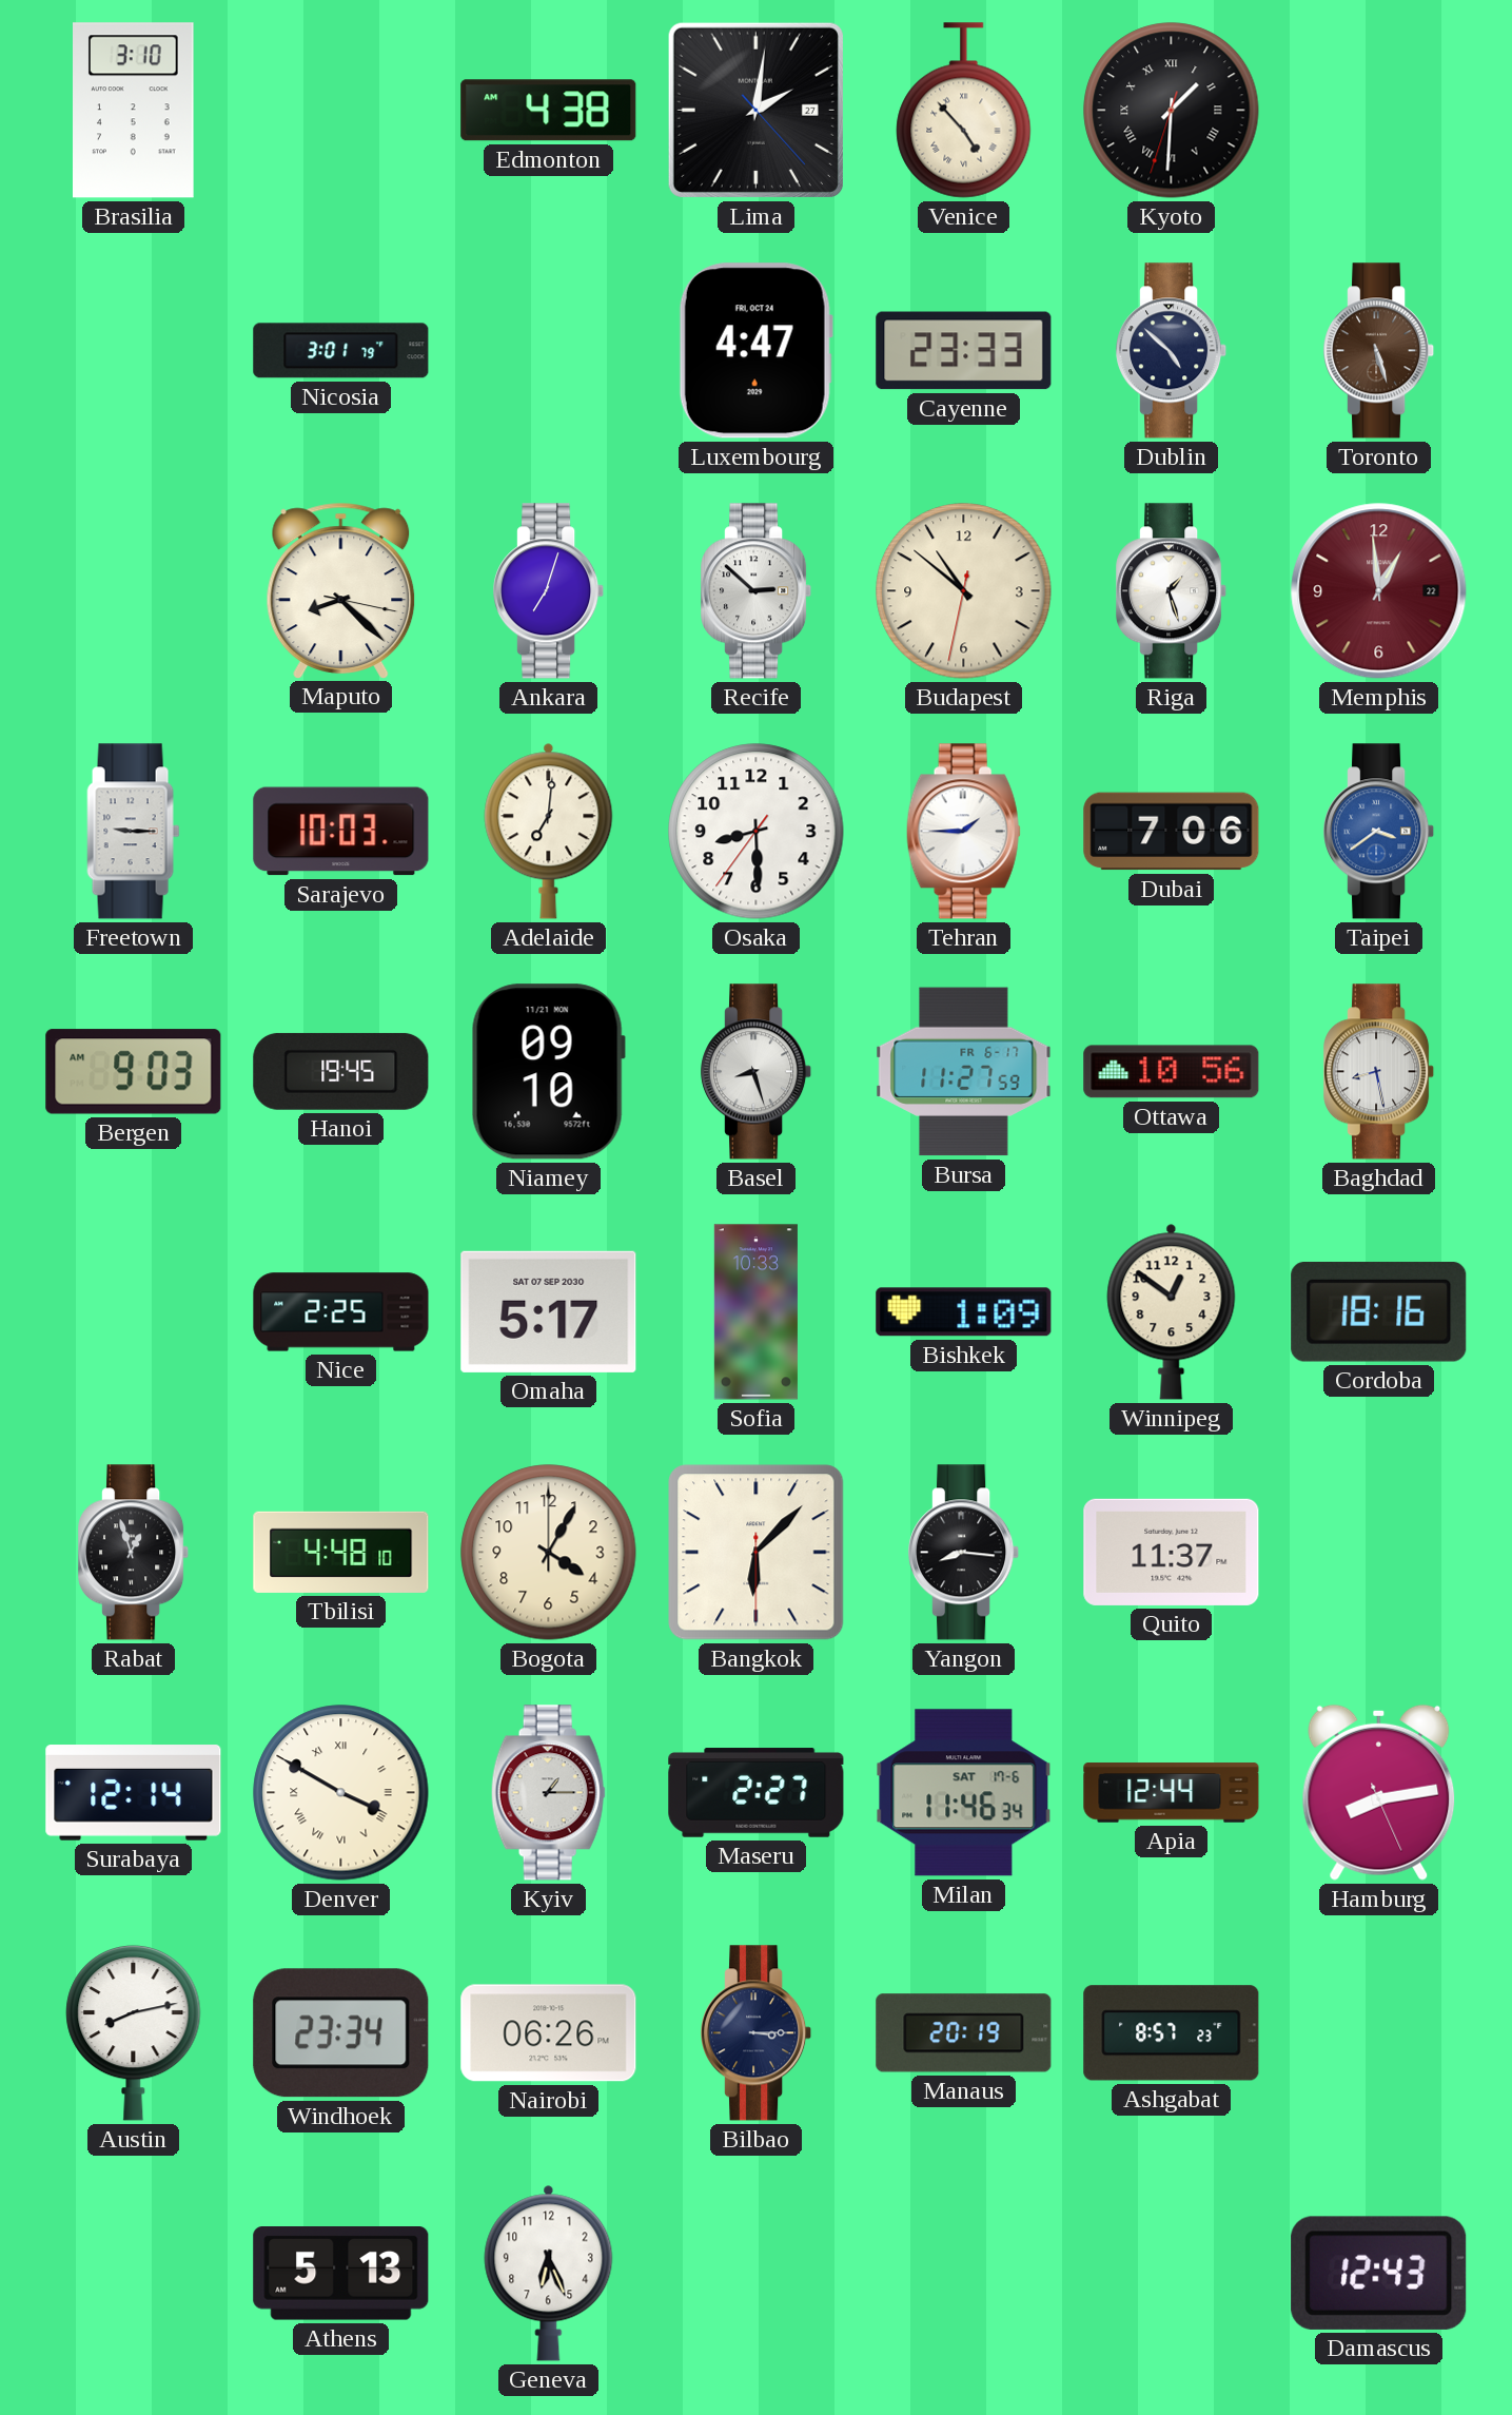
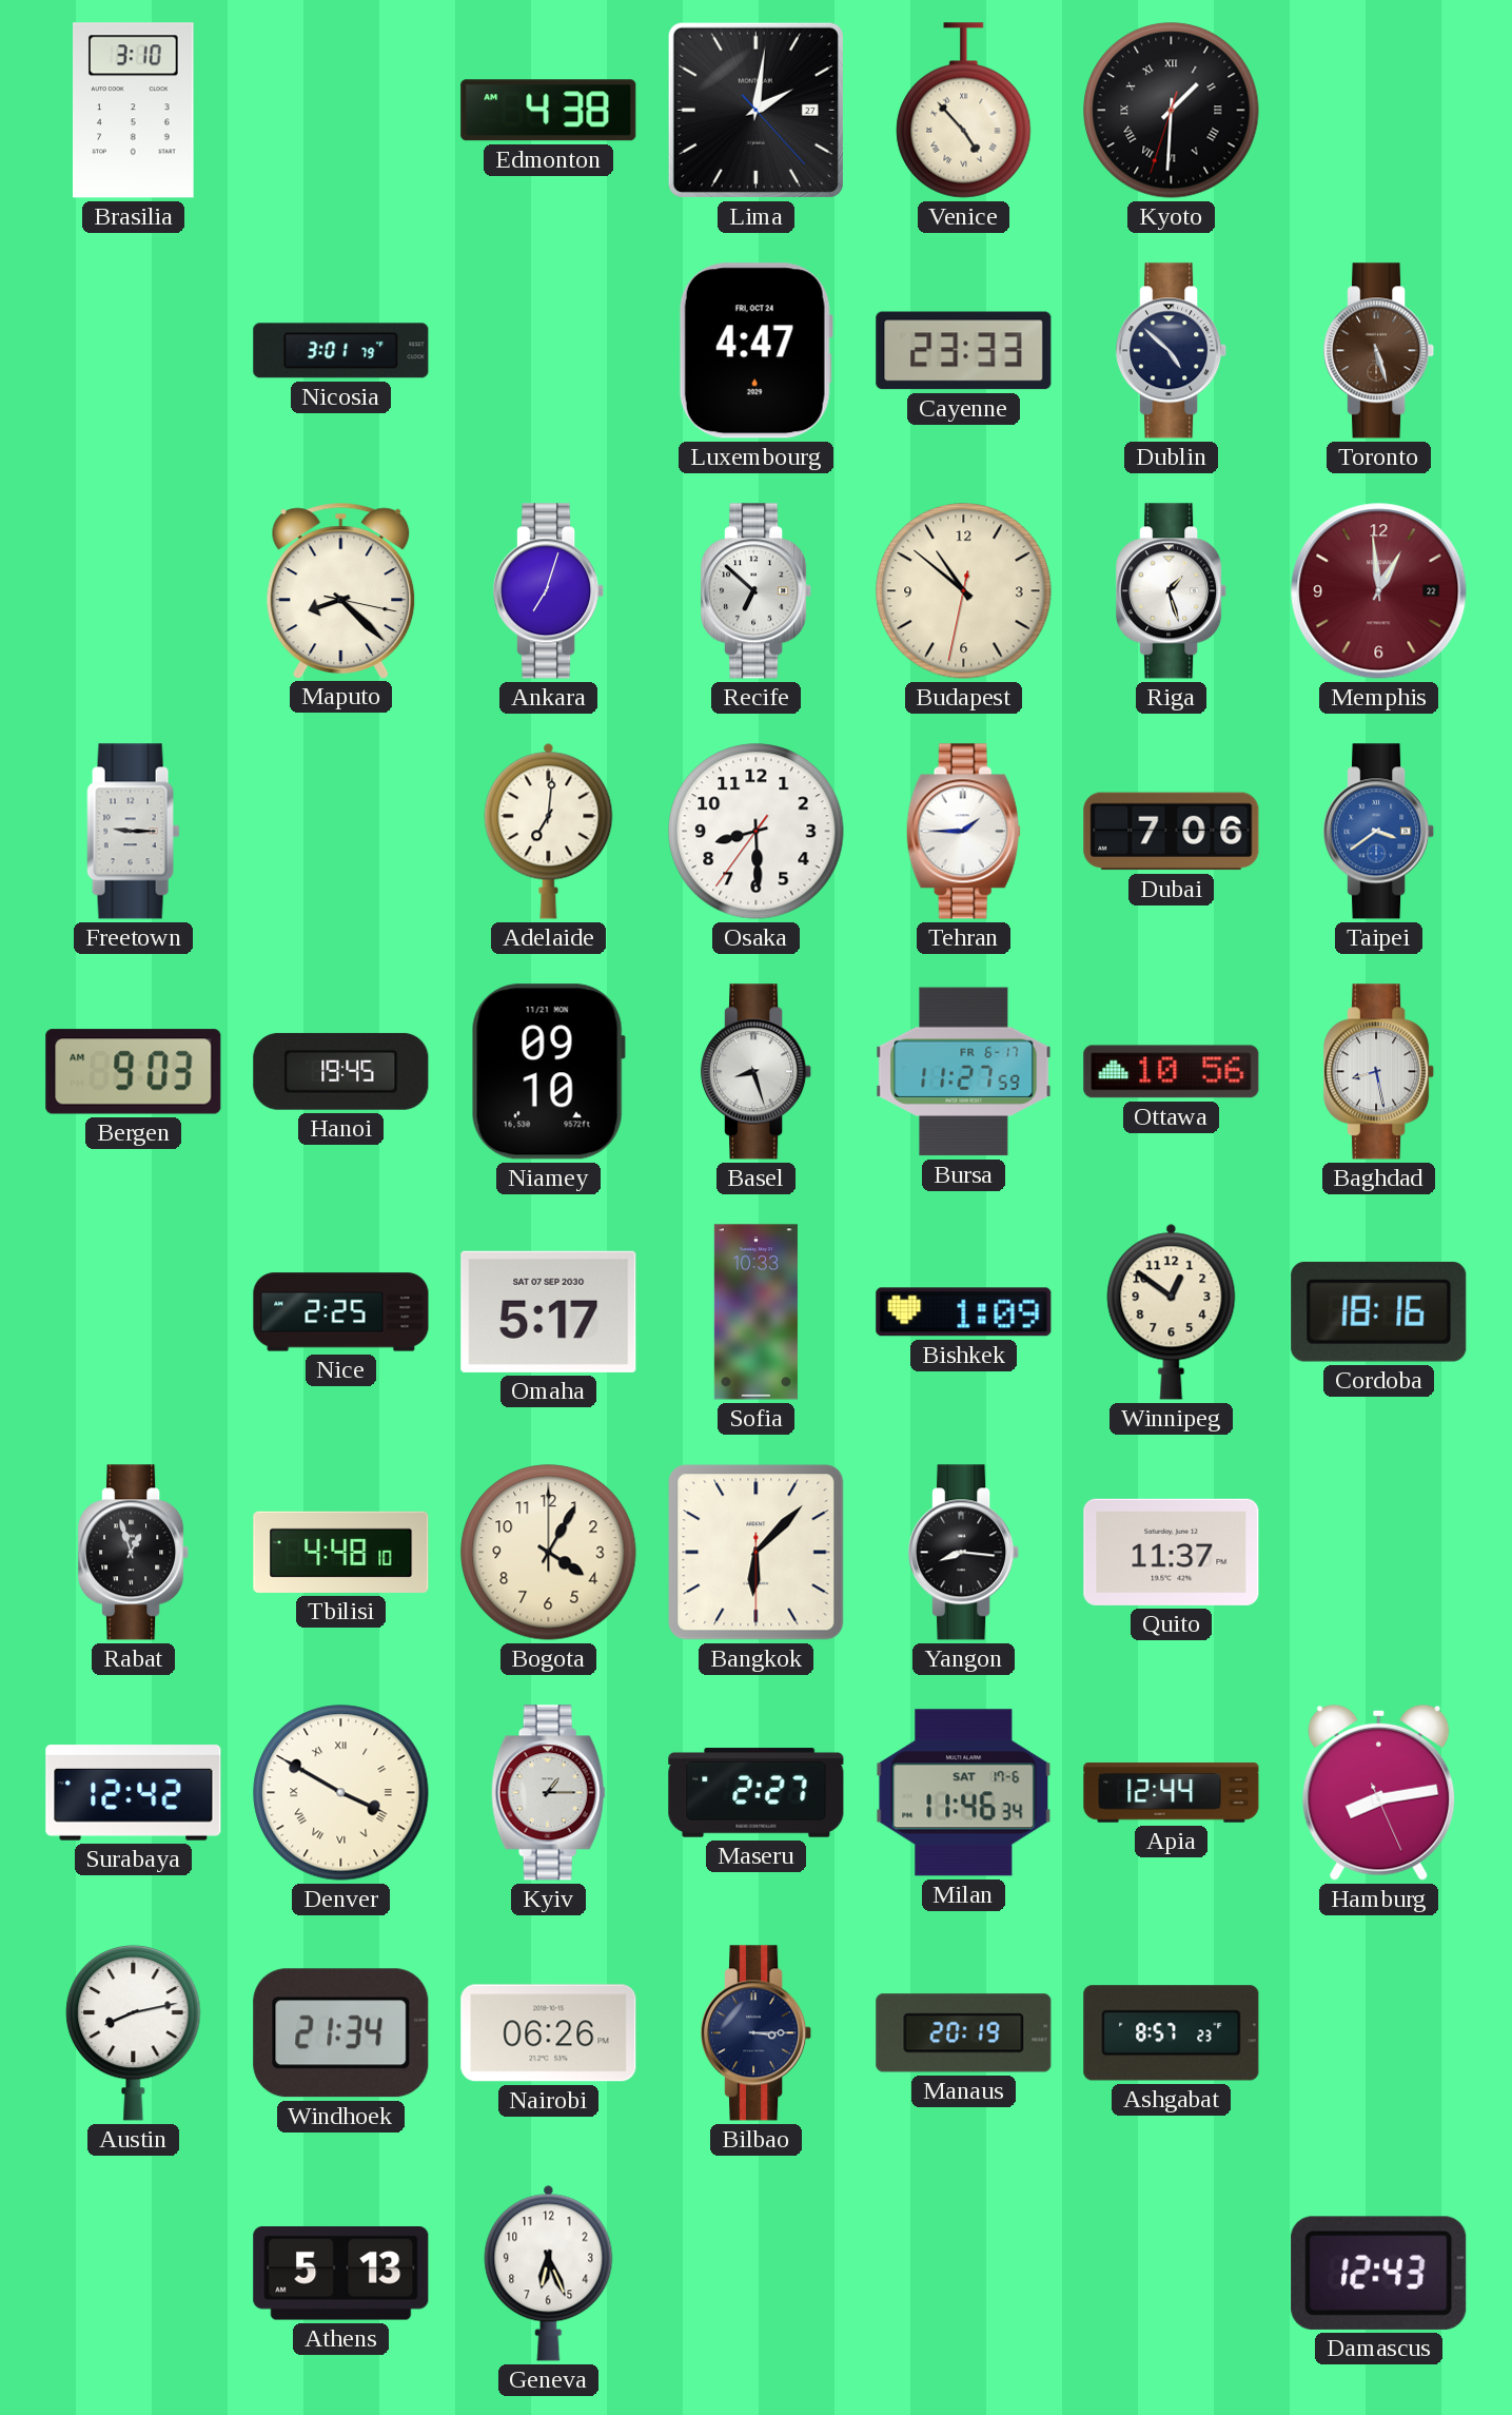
Recife: 2:52 -> 6:52 (757, 591)
Sarajevo: 10:03 -> none (341, 832)
Surabaya: 12:14 -> 12:42 (134, 1793)
Windhoek: 23:34 -> 21:34 (341, 2033)
